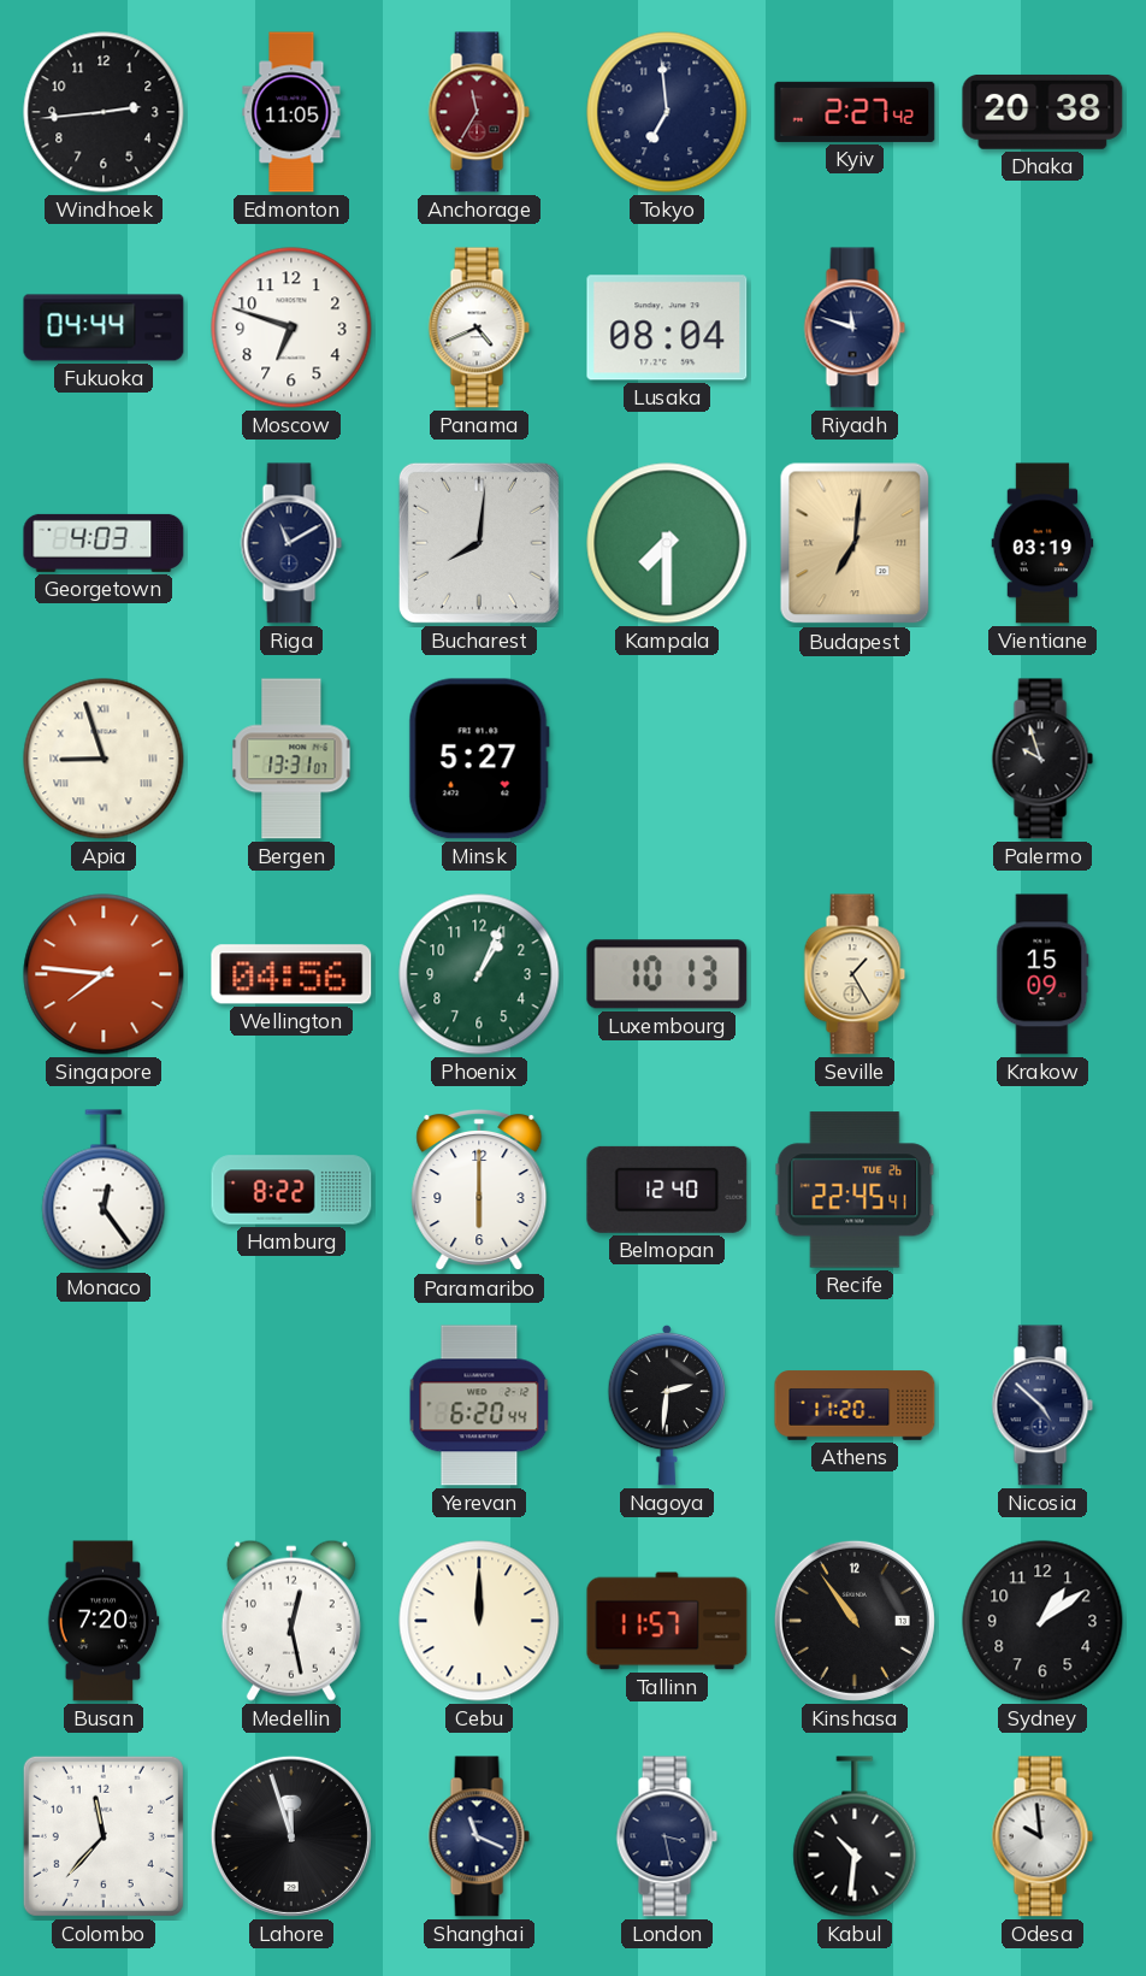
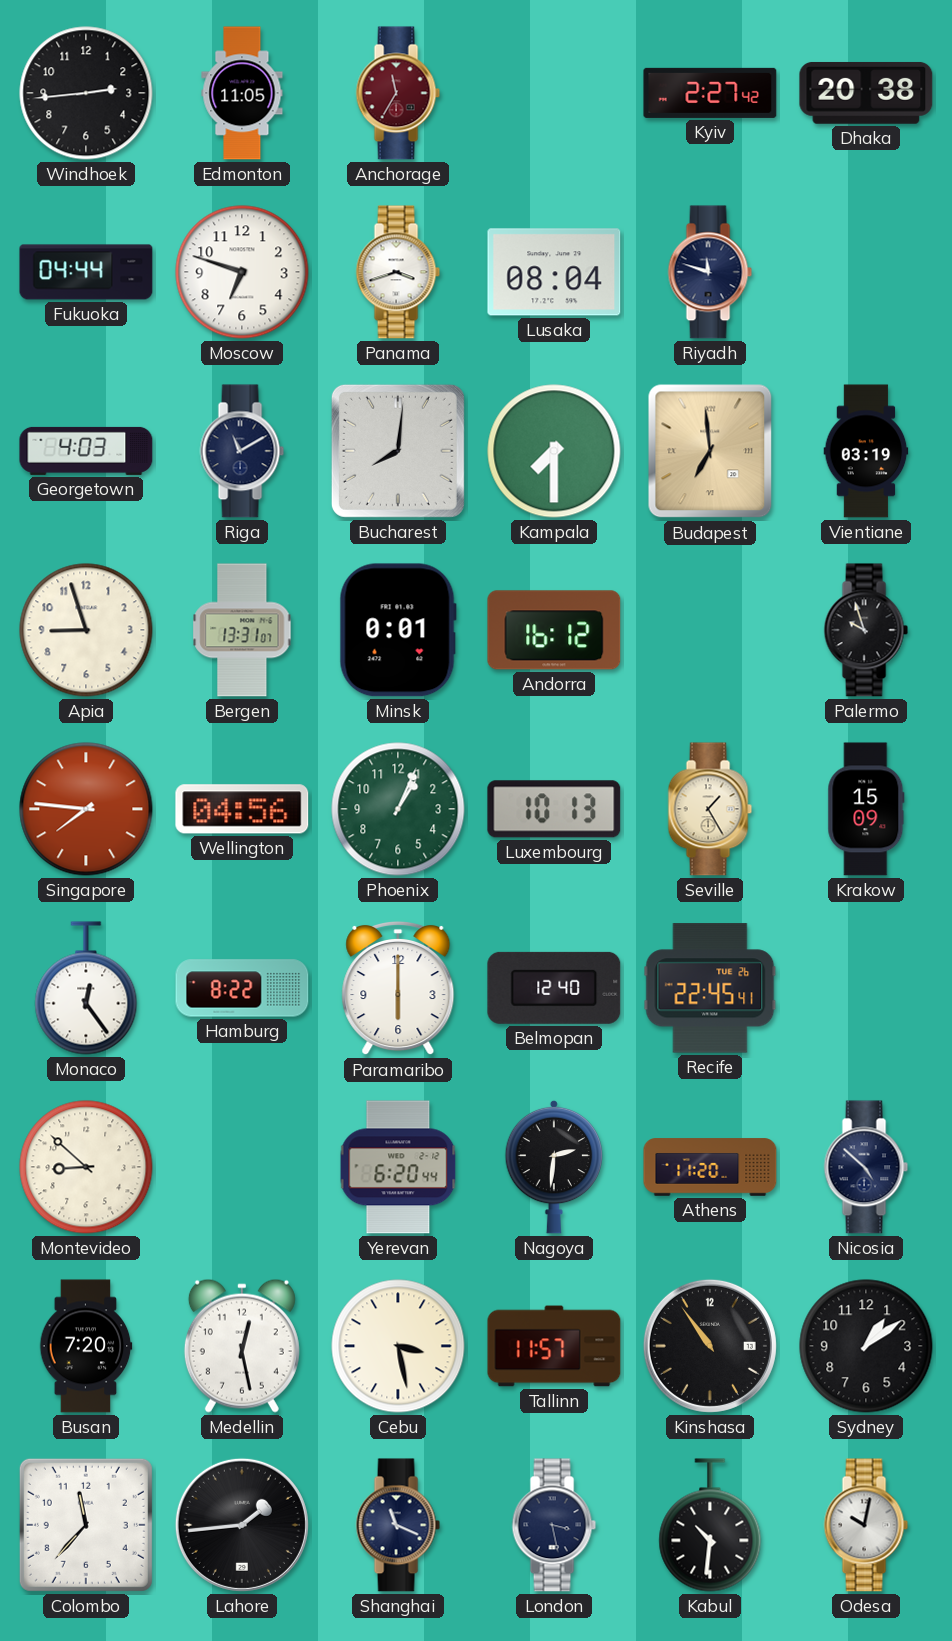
Tokyo: 6:59 -> none (667, 112)
Panama: 4:41 -> 3:42 (398, 272)
Budapest: 7:01 -> 6:59 (710, 451)
Apia numerals: Roman -> Arabic (86, 630)
Minsk: 5:27 -> 0:01 (398, 630)
Andorra: none -> 16:12 (554, 630)
Montevideo: none -> 8:52 (86, 1167)
Cebu: 12:00 -> 3:28 (398, 1346)
Lahore: 11:57 -> 1:44 (242, 1525)
Odesa: 9:59 -> 10:02 (866, 1525)
